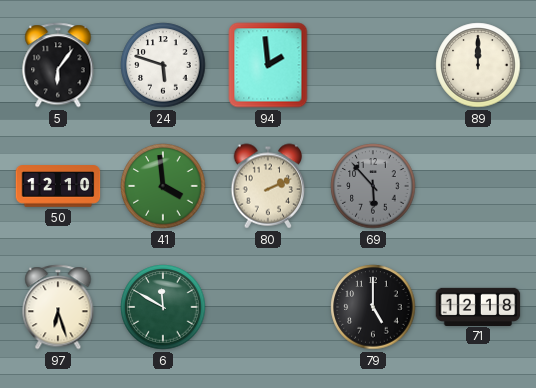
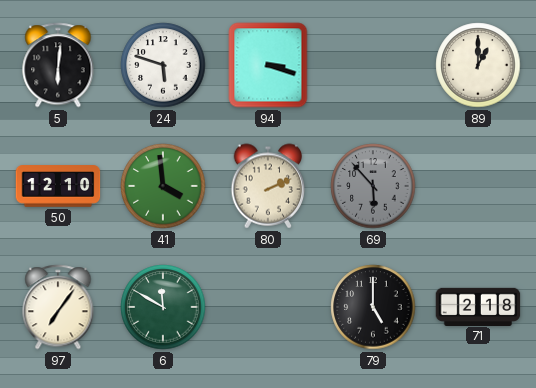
5: 6:06 -> 6:01 (58, 65)
94: 1:59 -> 3:18 (268, 65)
89: 12:00 -> 1:00 (478, 65)
97: 6:27 -> 7:06 (58, 307)
71: 12:18 -> 2:18 (478, 306)
